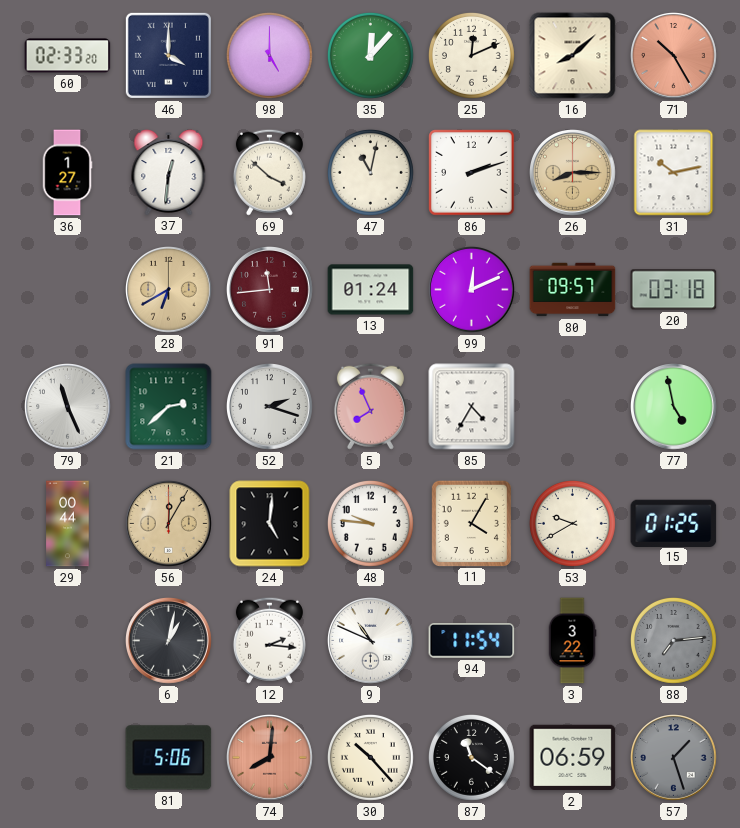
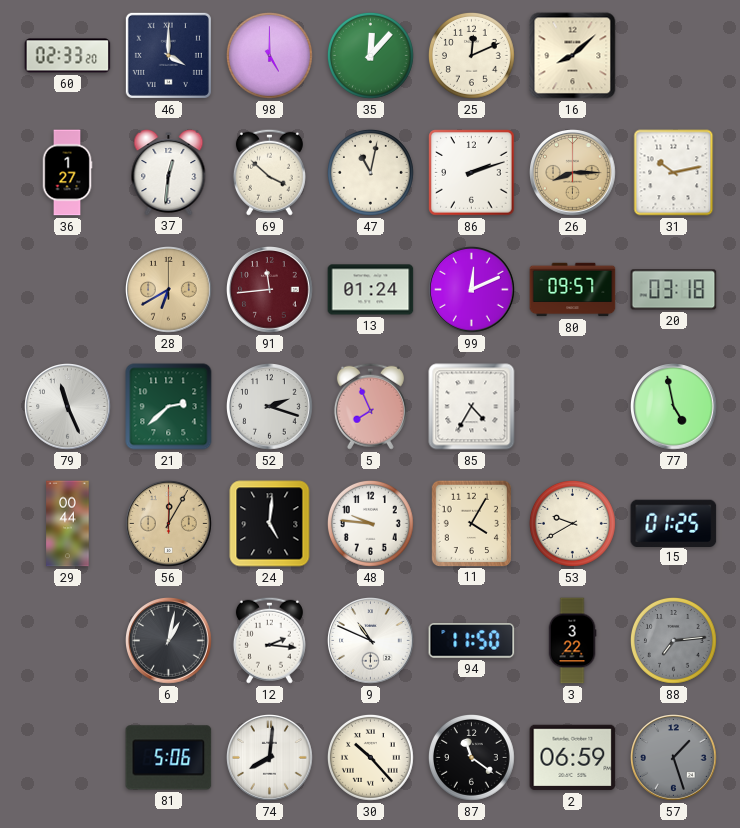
71: 10:25 -> none (674, 56)
94: 11:54 -> 11:50 (472, 641)
74 dial: salmon -> white (270, 758)
